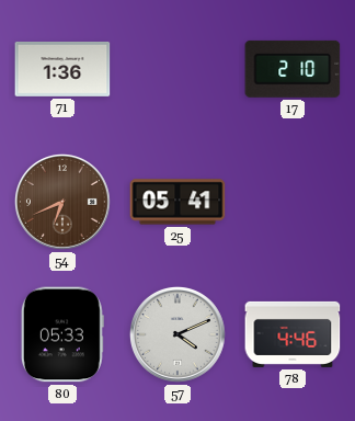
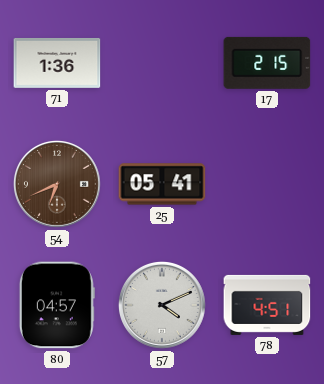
17: 2:10 -> 2:15 (267, 63)
80: 05:33 -> 04:57 (57, 305)
78: 4:46 -> 4:51 (267, 305)
